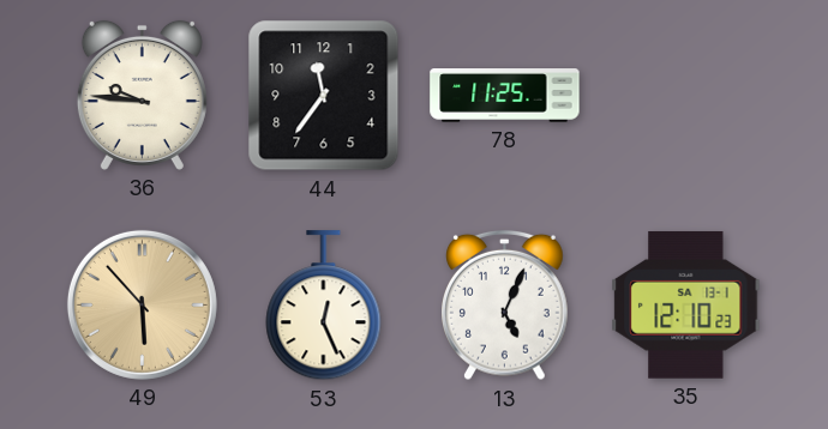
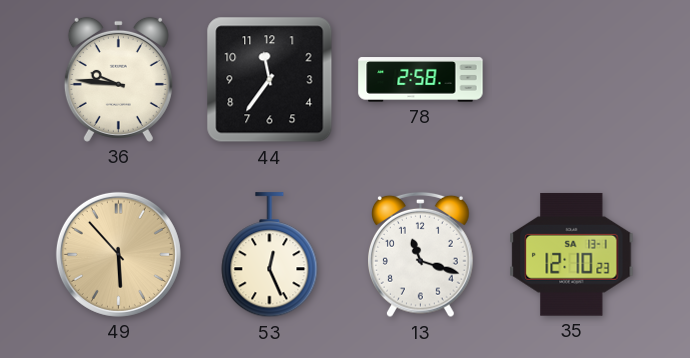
78: 11:25 -> 2:58 (421, 80)
13: 5:04 -> 11:18 (421, 255)
